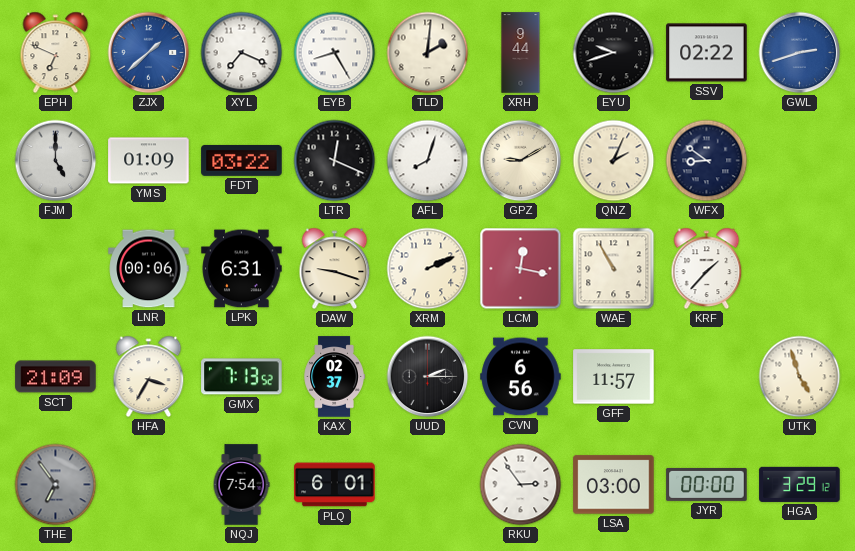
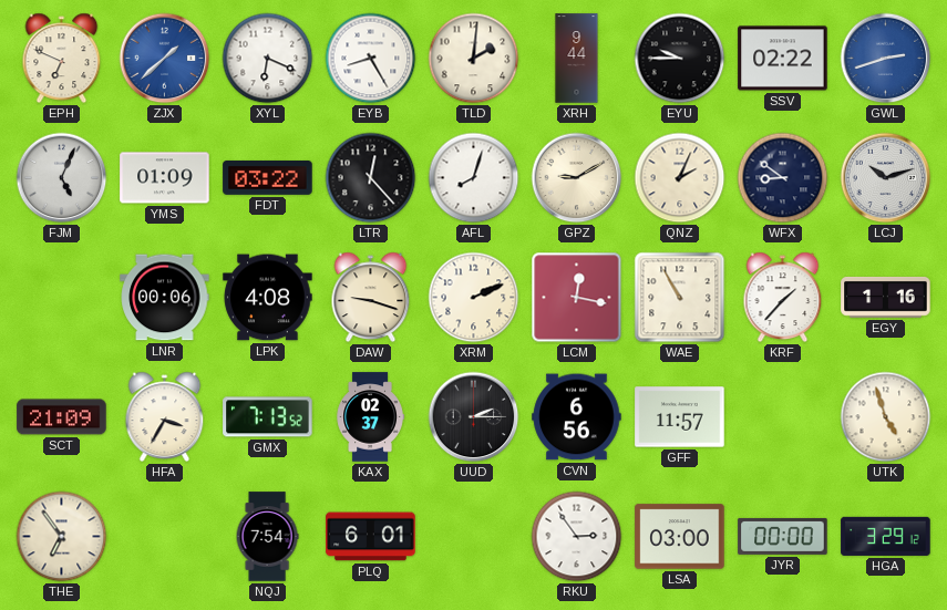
XYL: 7:19 -> 6:19 (268, 59)
EYU: 9:42 -> 9:45 (680, 59)
FJM: 5:00 -> 5:04 (62, 178)
LTR: 12:19 -> 12:23 (371, 178)
LCJ: none -> 10:12 (886, 178)
LPK: 6:31 -> 4:08 (268, 298)
EGY: none -> 1:16 (886, 297)
THE dial: grey -> cream (62, 537)
